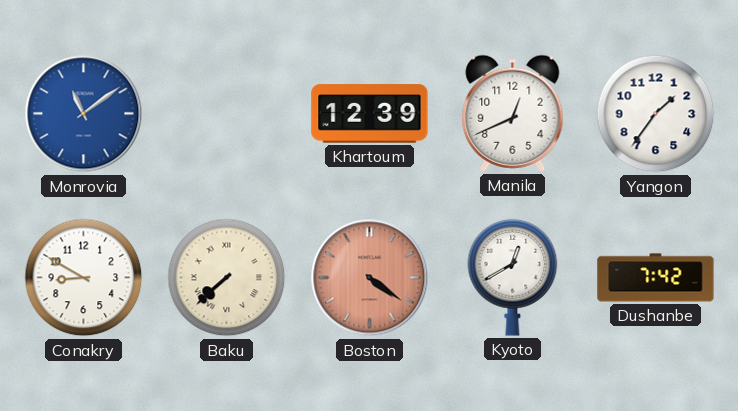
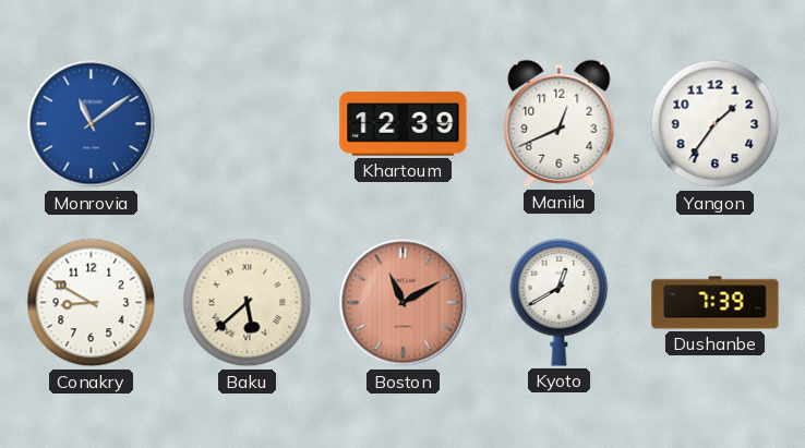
Baku: 7:38 -> 5:38 (248, 303)
Boston: 4:21 -> 11:10 (404, 303)
Dushanbe: 7:42 -> 7:39 (716, 303)
